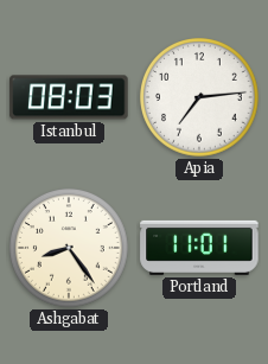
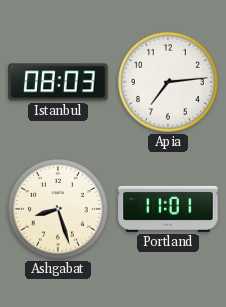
Ashgabat: 8:24 -> 8:27 (59, 210)
